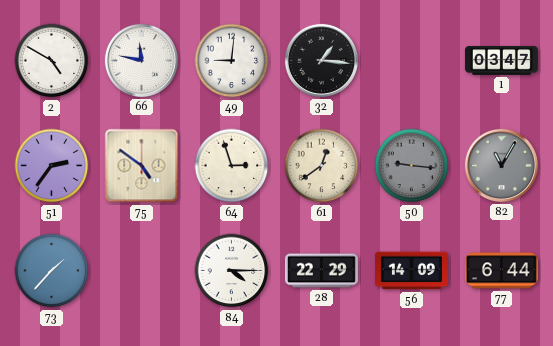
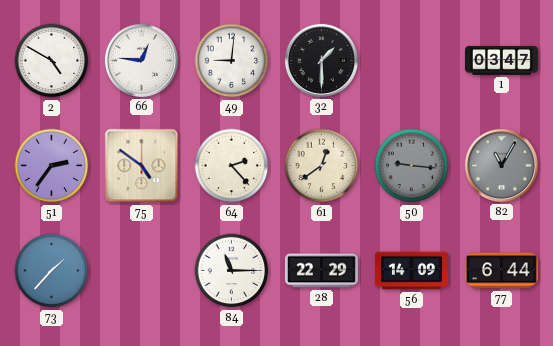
66: 11:47 -> 12:46 (141, 60)
32: 1:16 -> 1:30 (321, 60)
64: 2:57 -> 2:23 (232, 166)
84: 4:15 -> 11:15 (232, 271)
